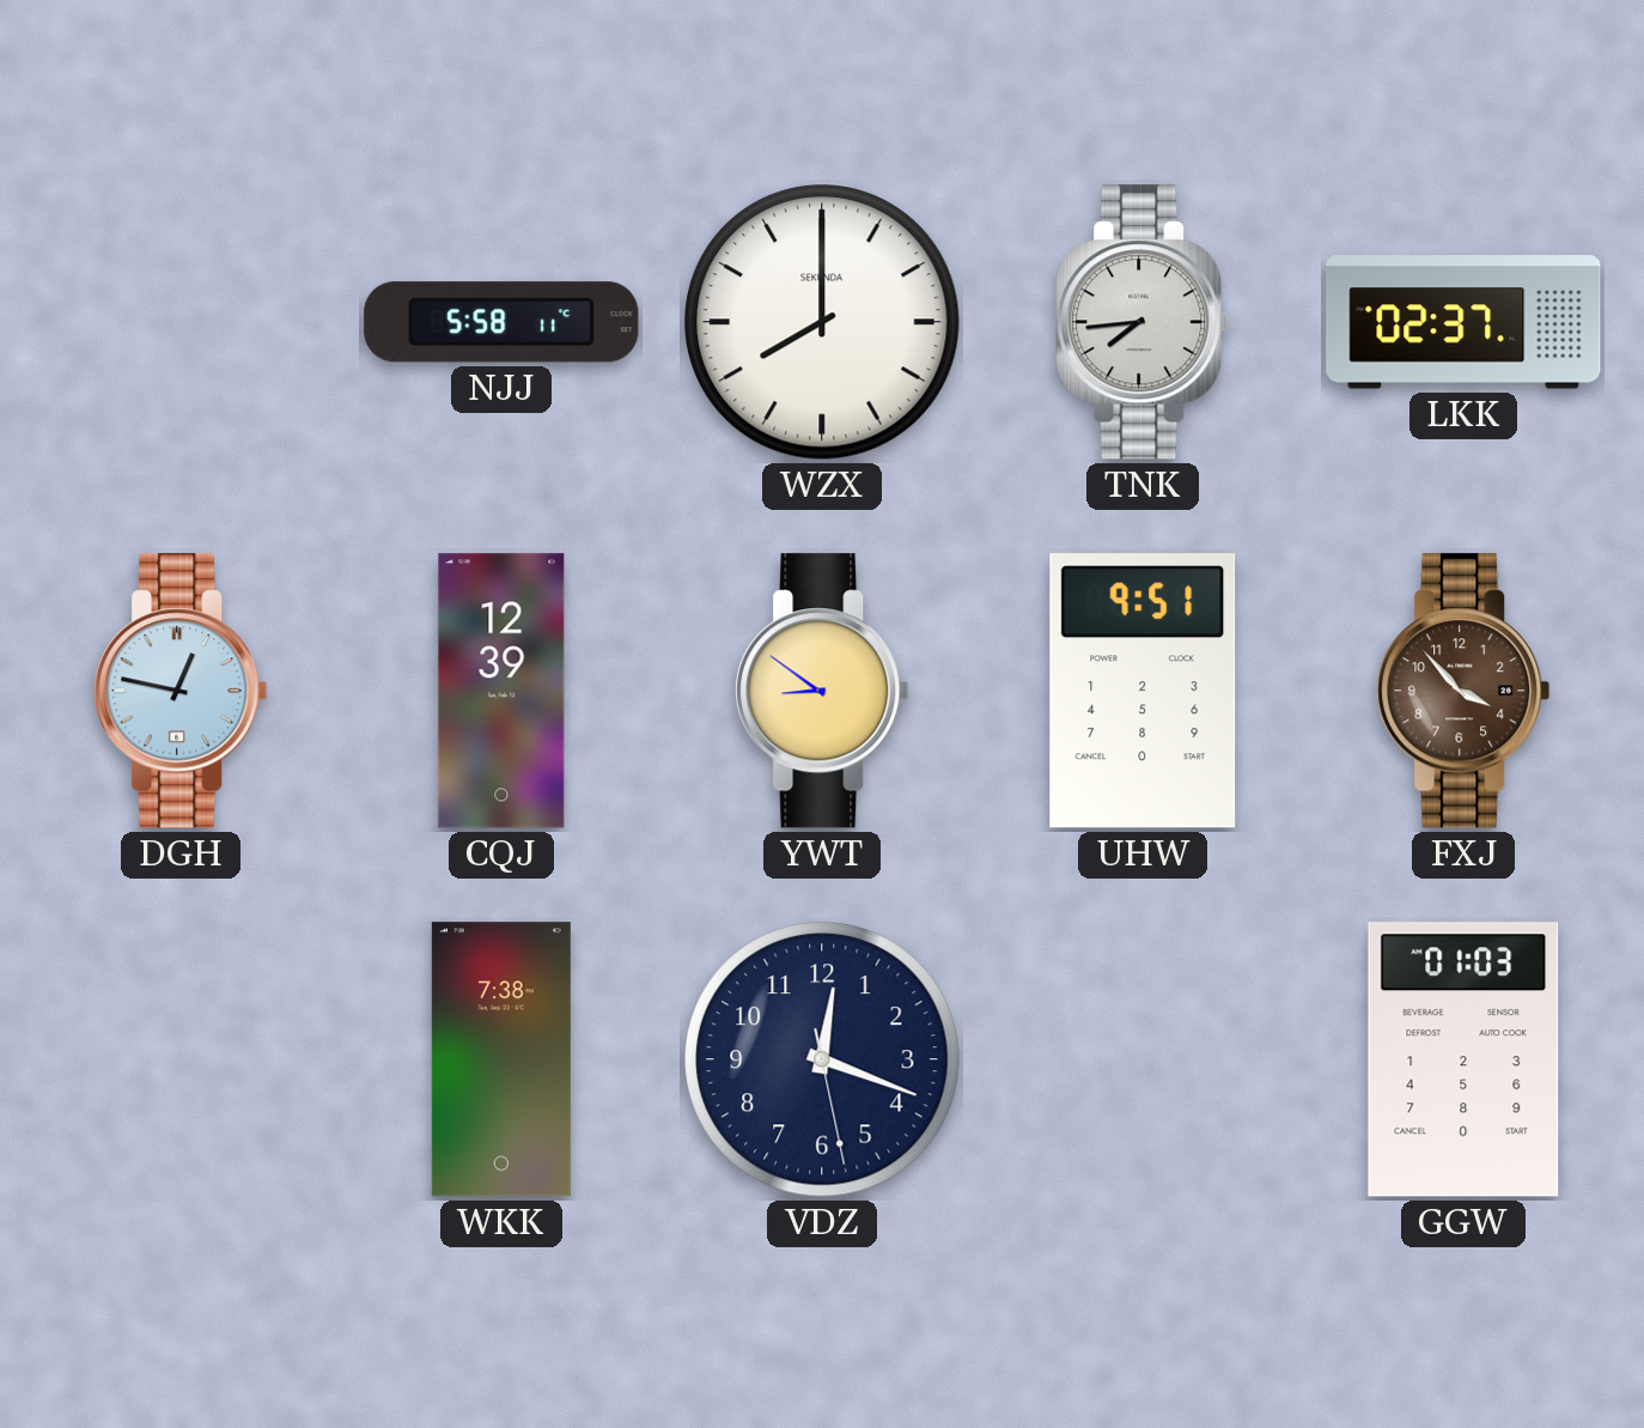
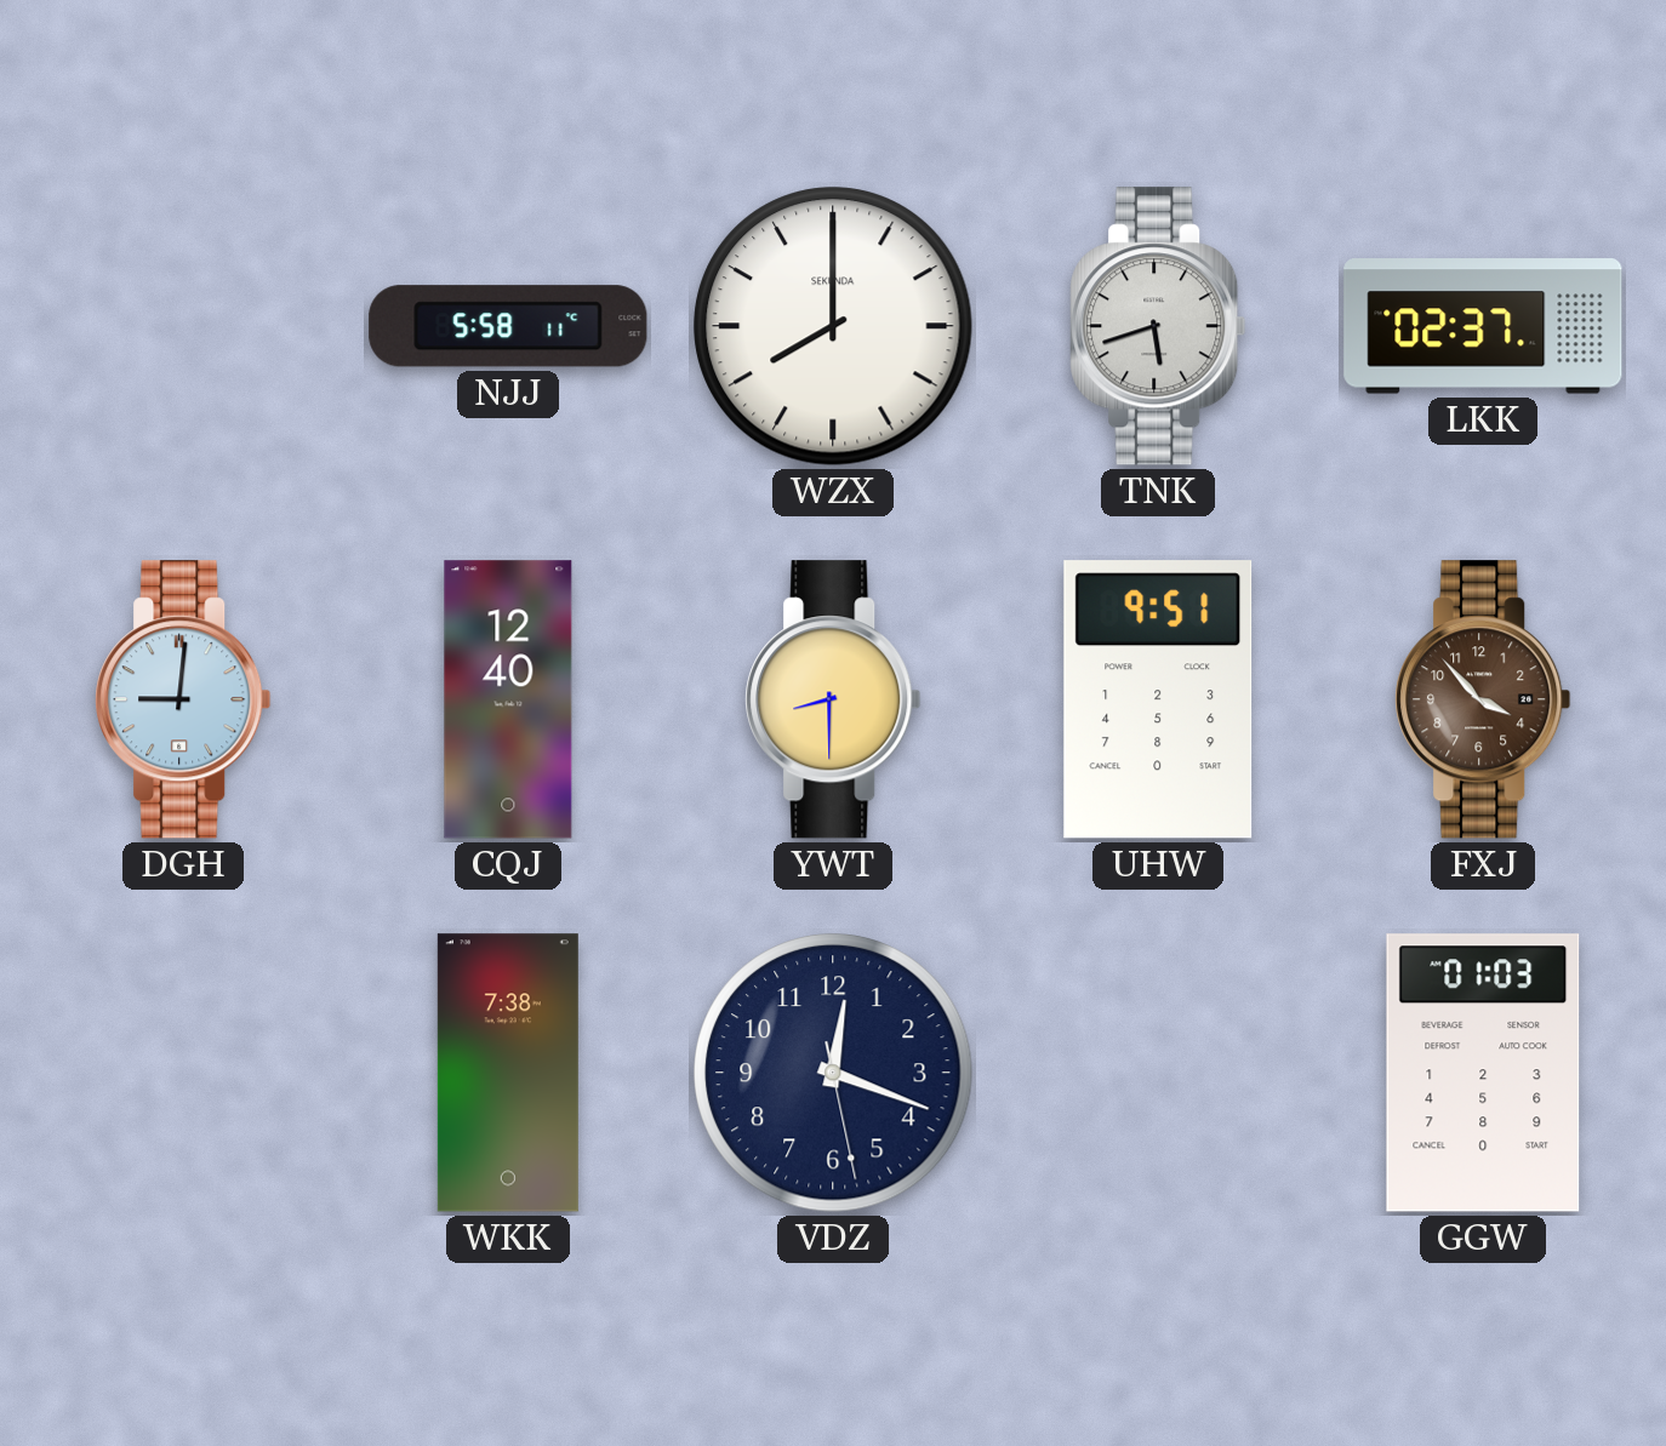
TNK: 7:44 -> 5:42 (1158, 326)
DGH: 12:47 -> 9:01 (183, 699)
CQJ: 12:39 -> 12:40 (508, 699)
YWT: 8:51 -> 8:30 (833, 699)
